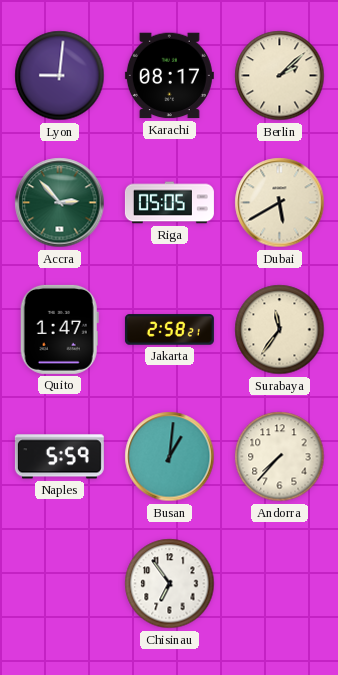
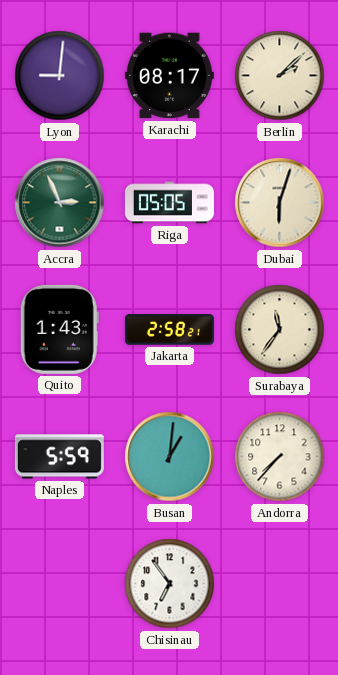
Accra: 2:53 -> 2:56 (60, 203)
Dubai: 5:40 -> 6:03 (280, 203)
Quito: 1:47 -> 1:43 (59, 329)
